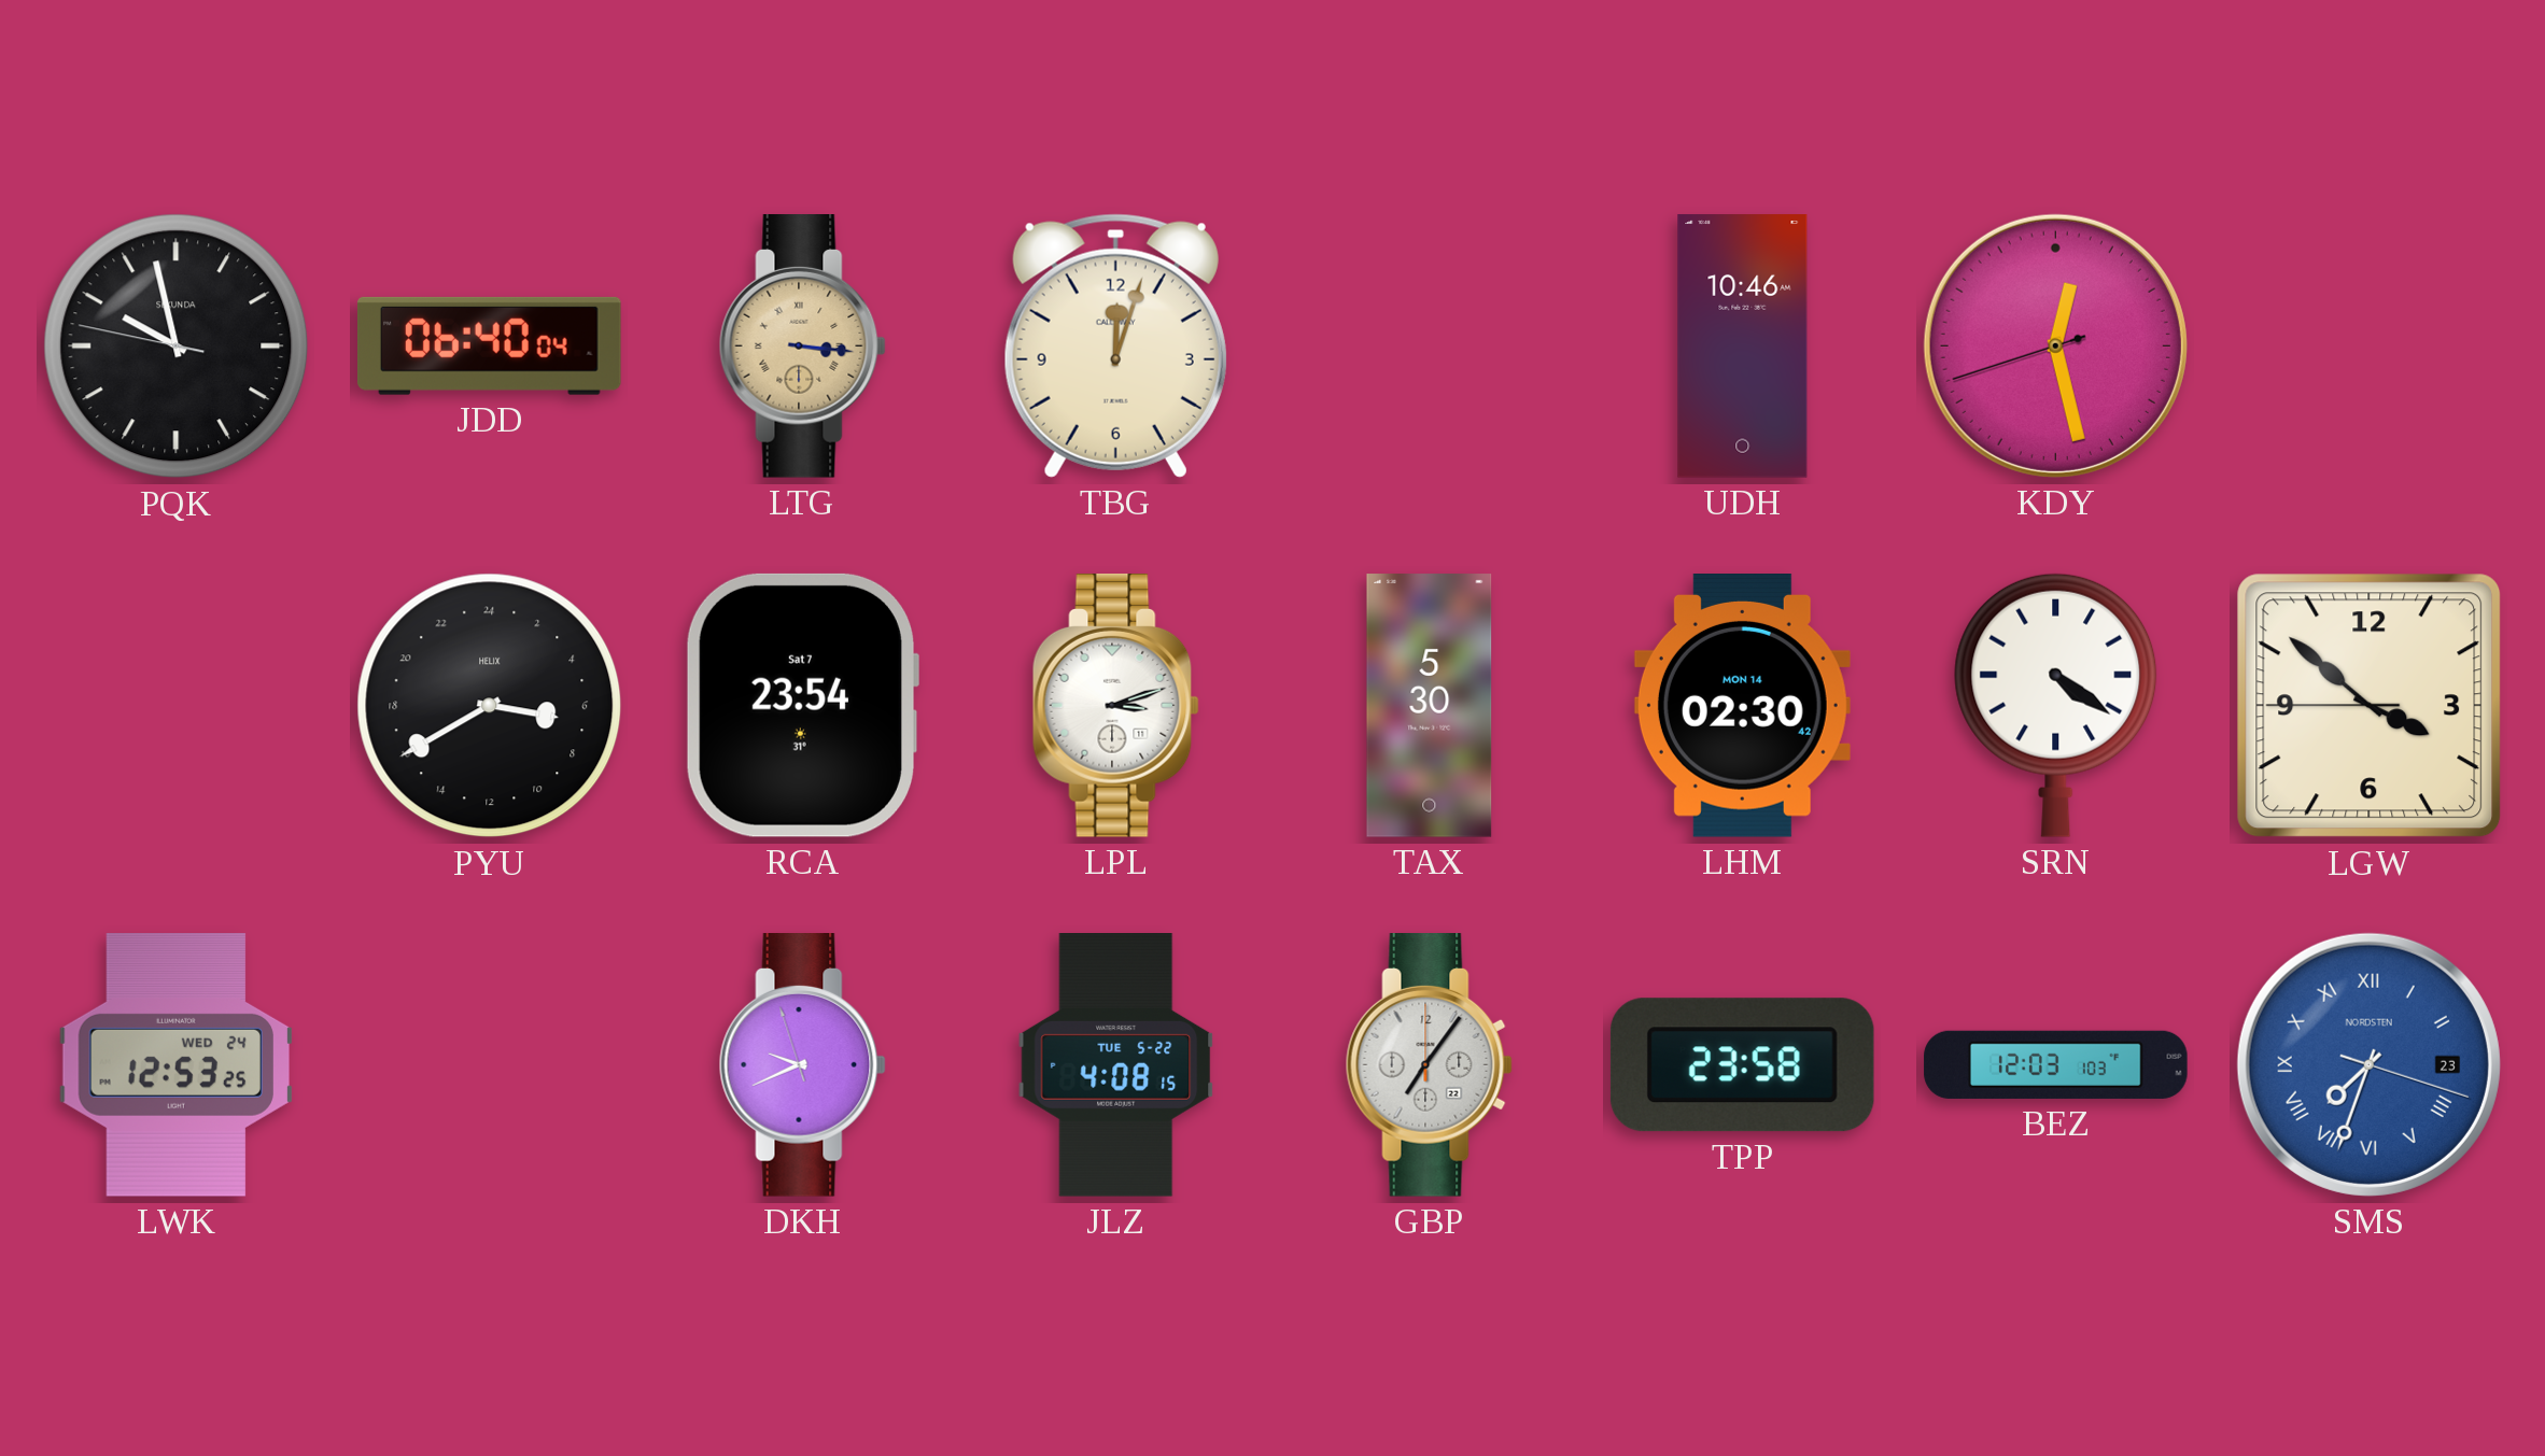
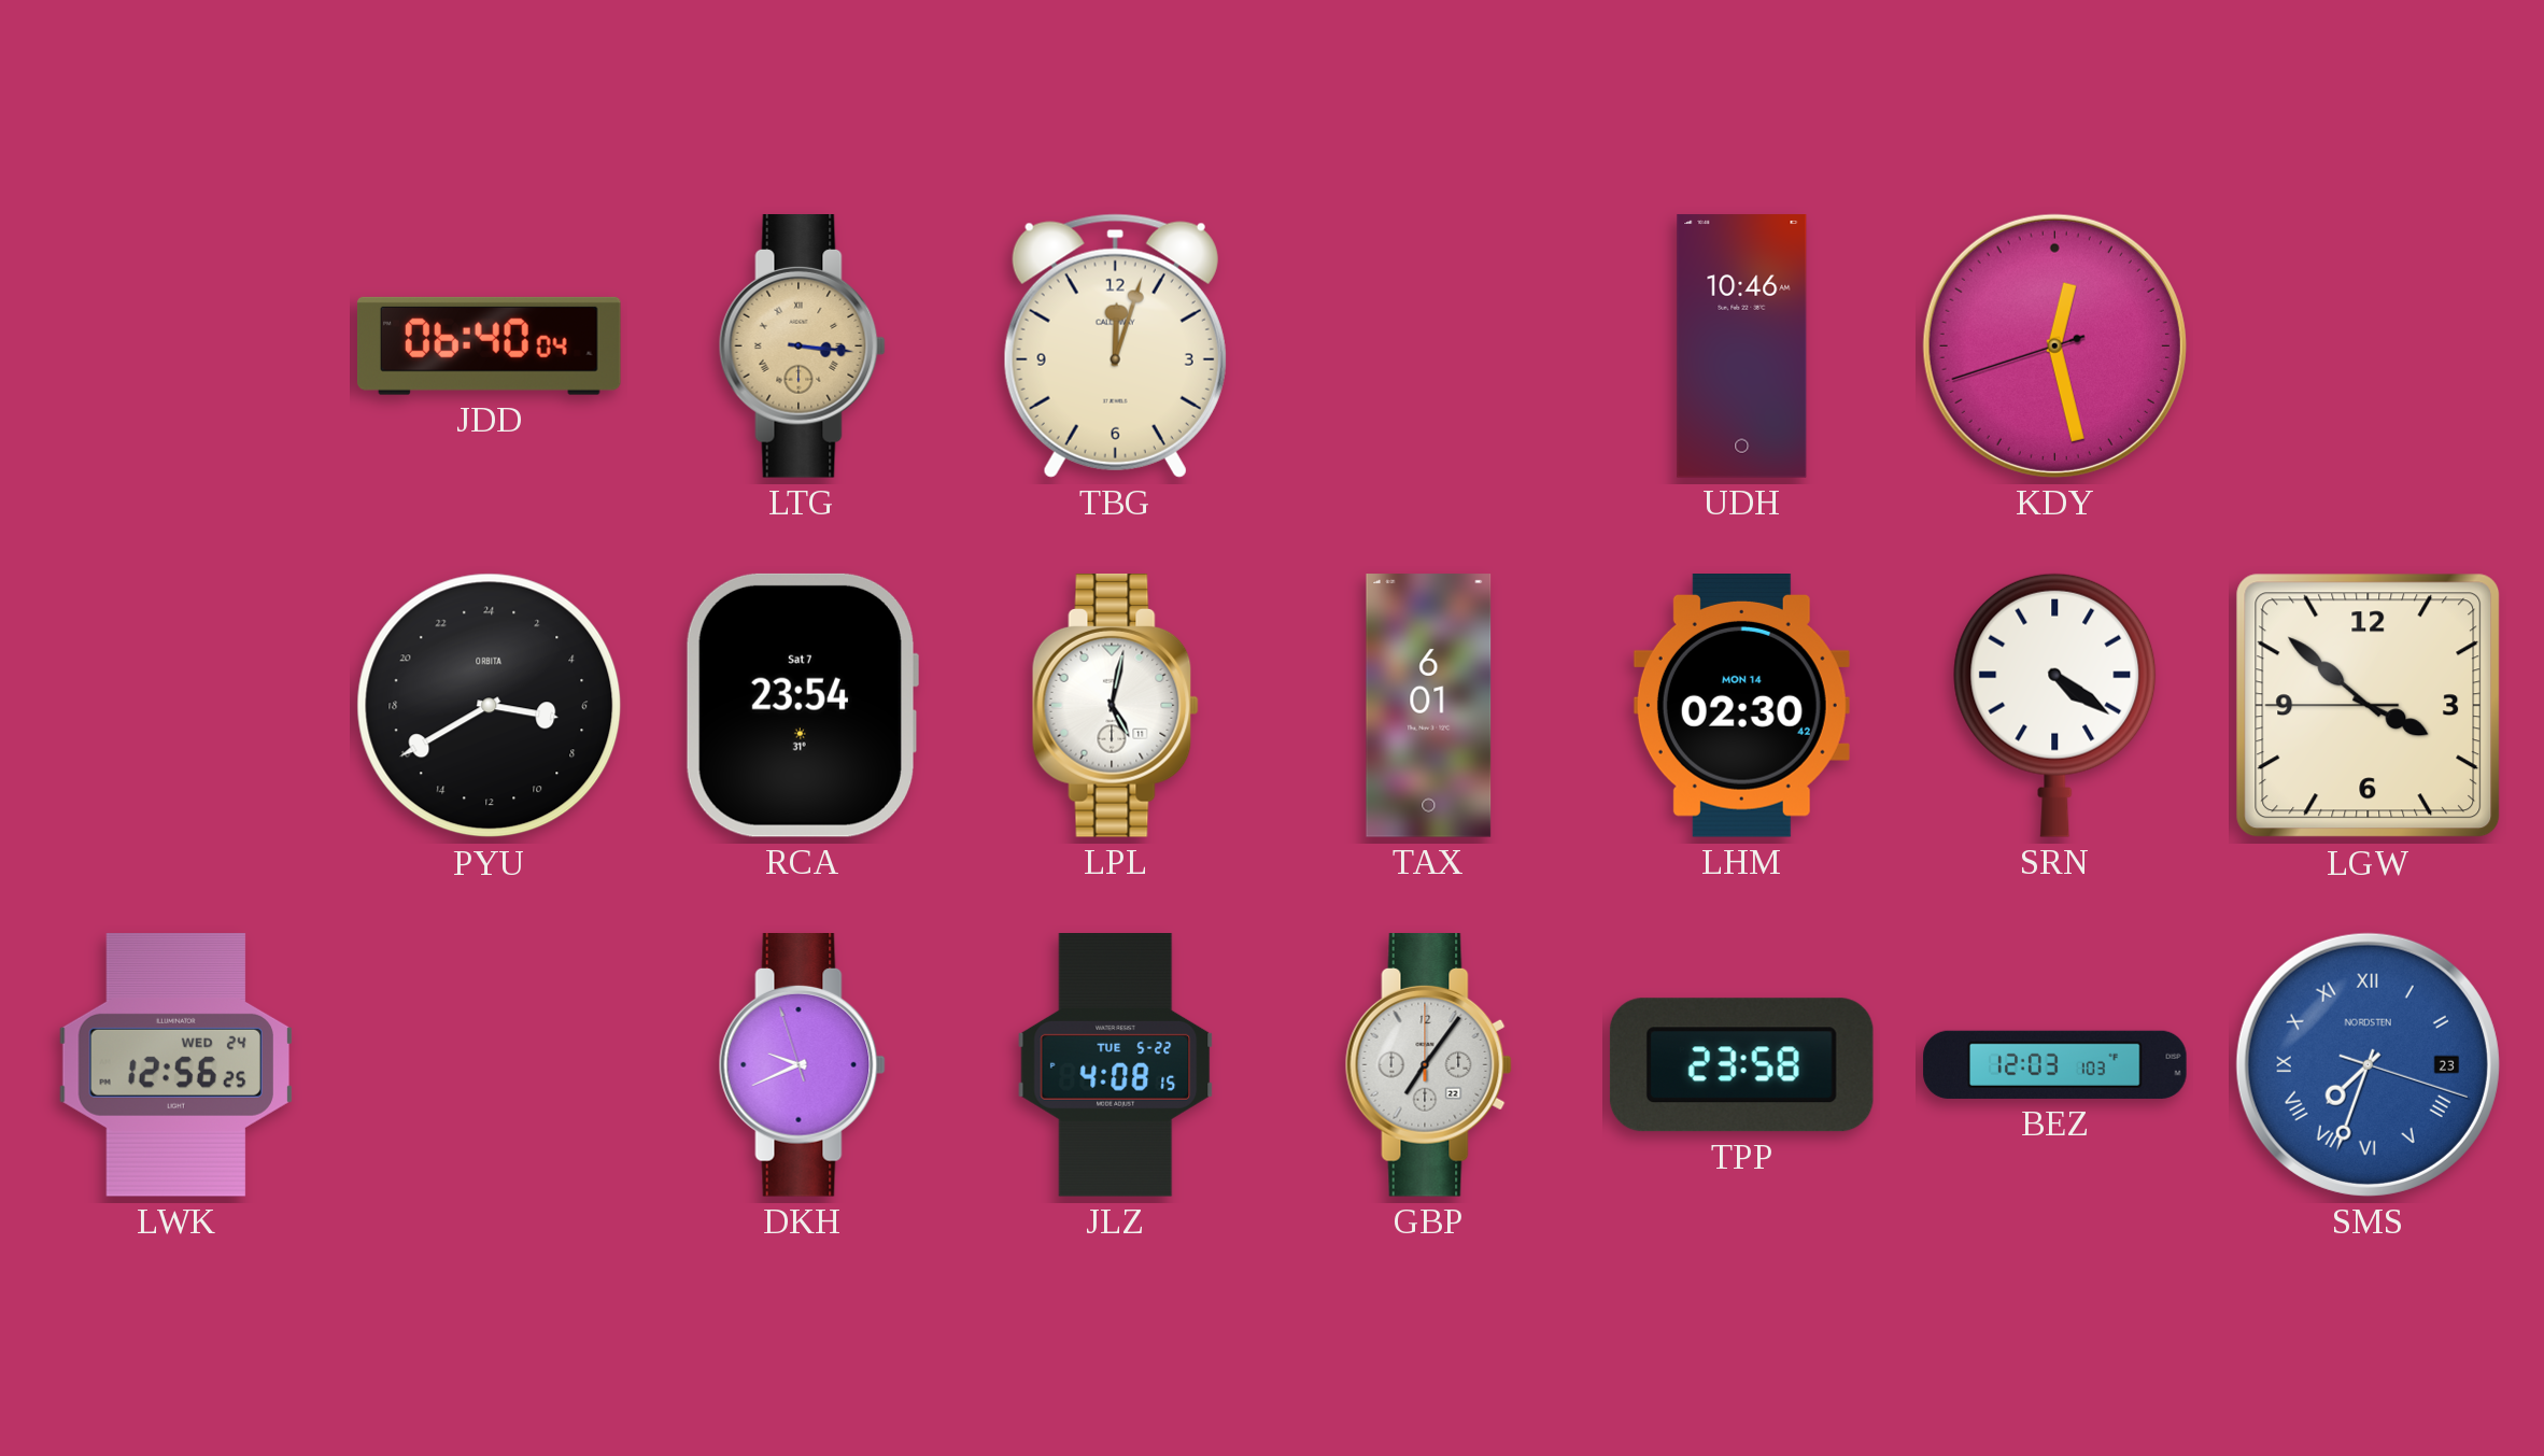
PQK: 9:57 -> none (177, 347)
PYU brand: HELIX -> ORBITA (490, 706)
LPL: 3:12 -> 5:02 (1115, 706)
TAX: 5:30 -> 6:01 (1429, 706)
LWK: 12:53 -> 12:56 (175, 1065)
